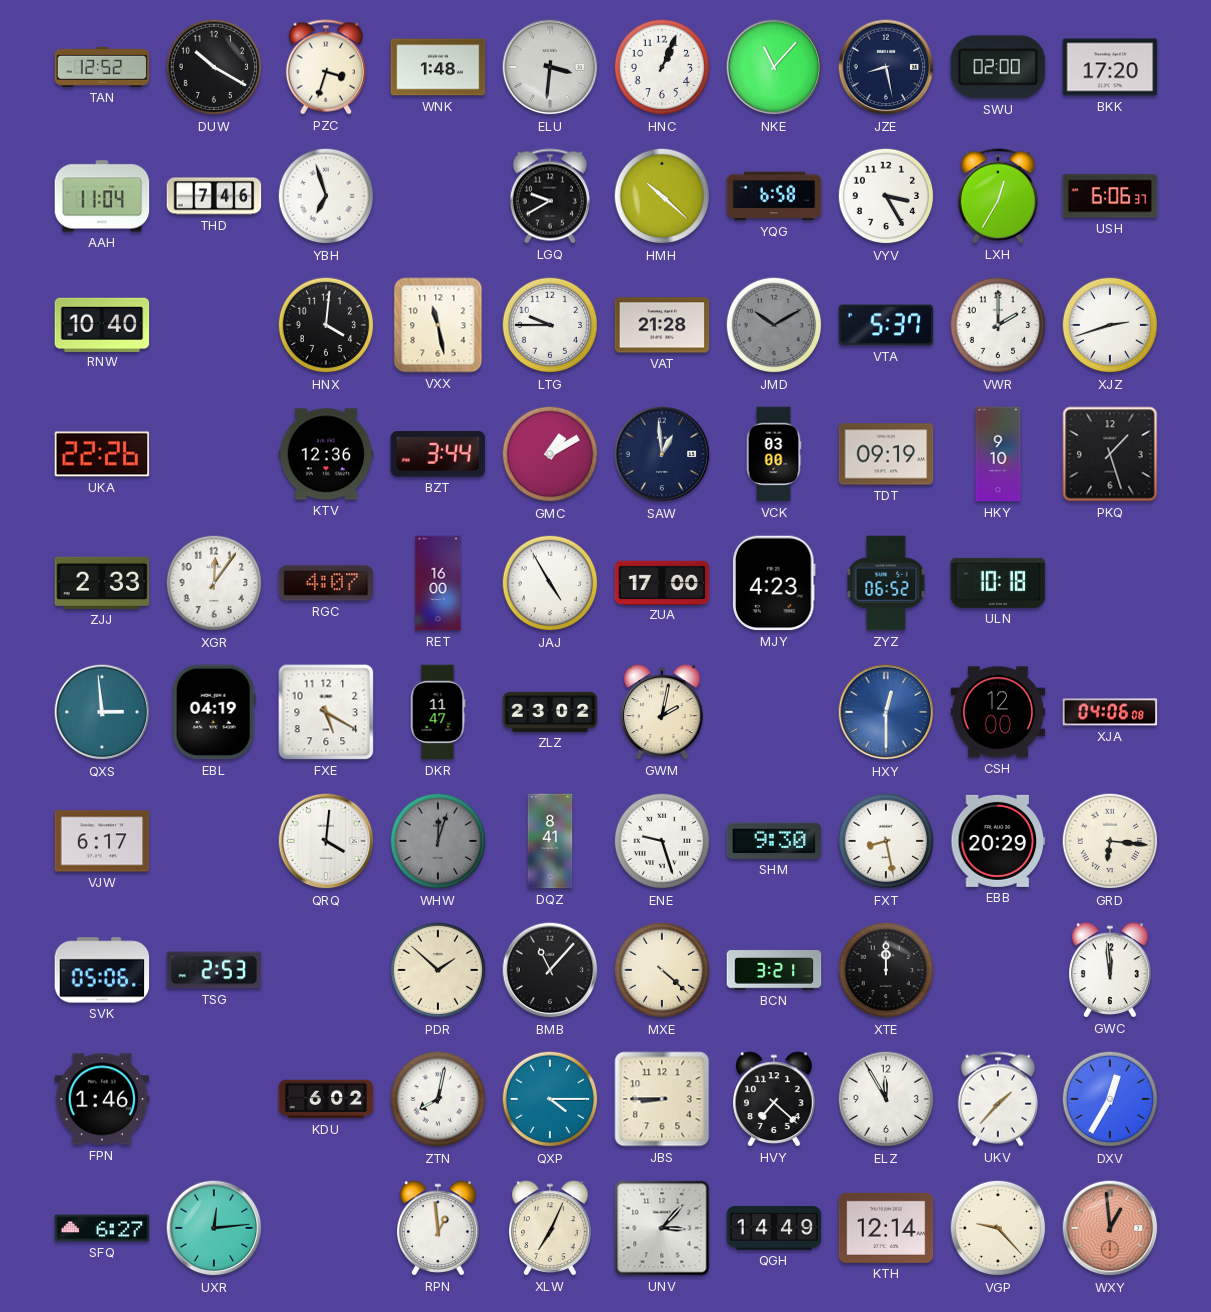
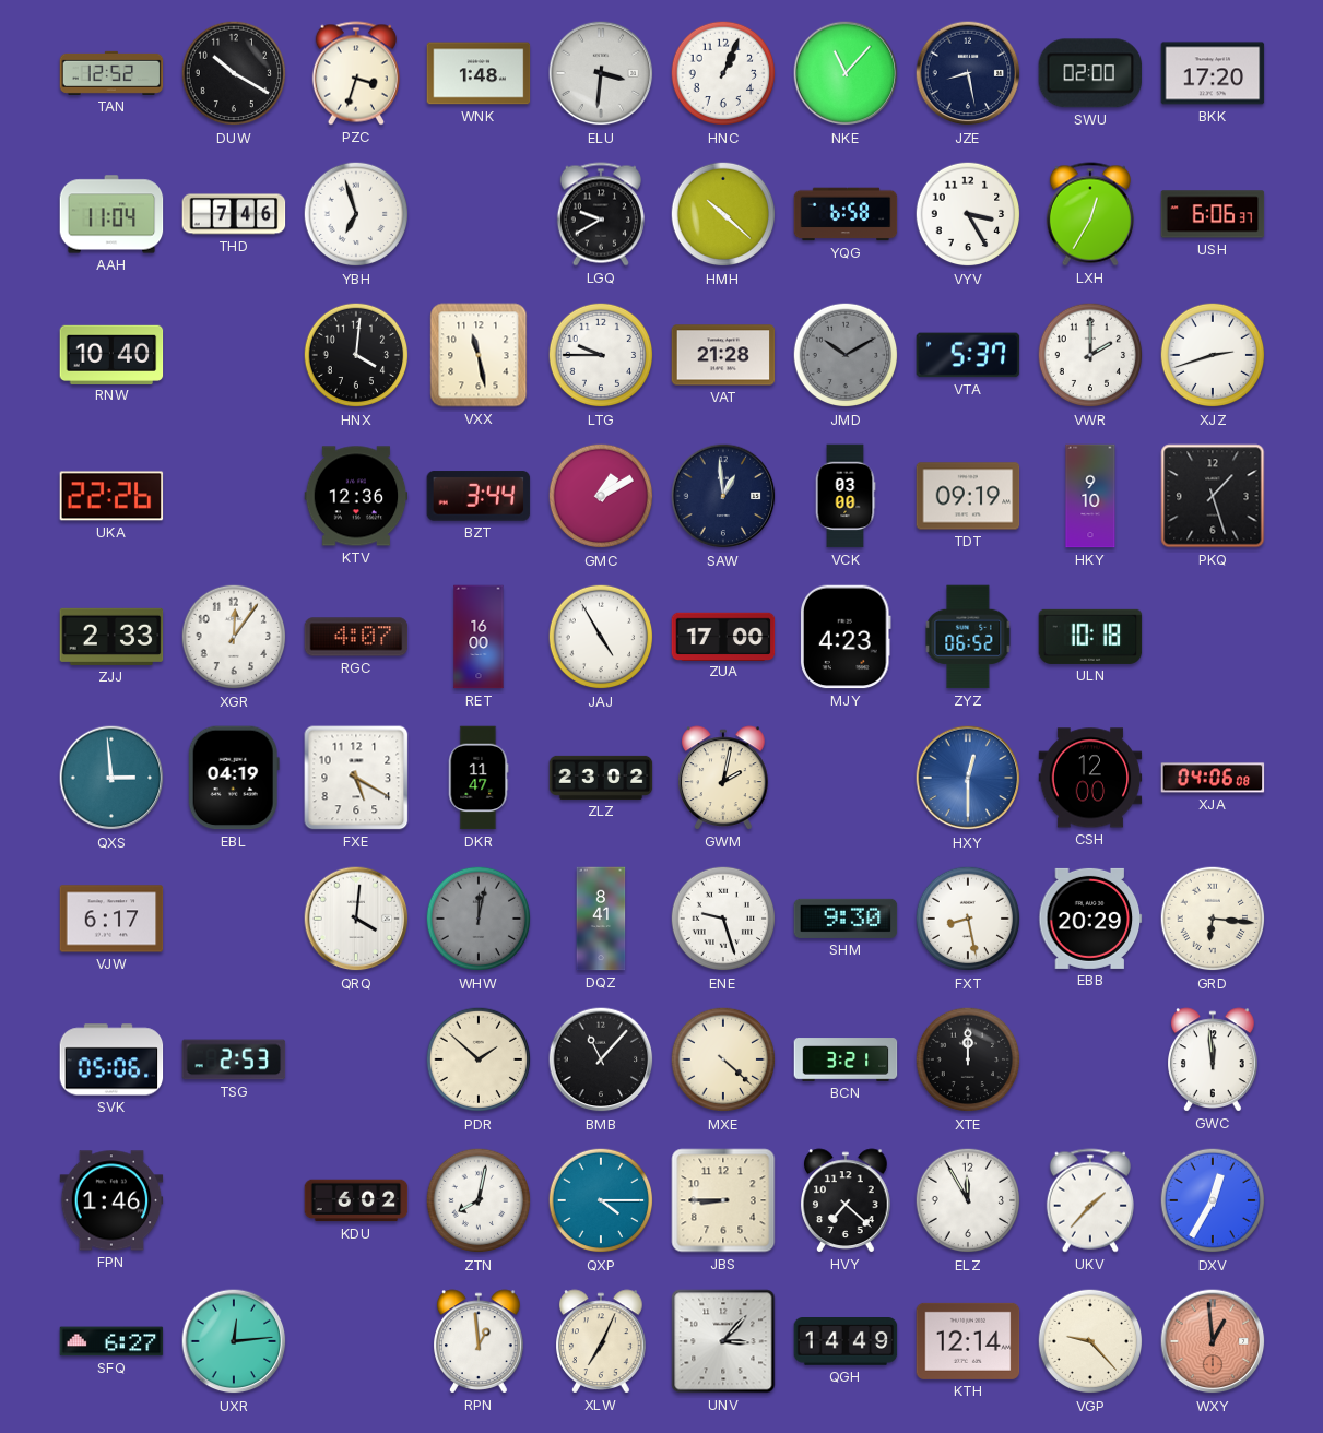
WHW: 12:03 -> 12:02 (479, 919)
